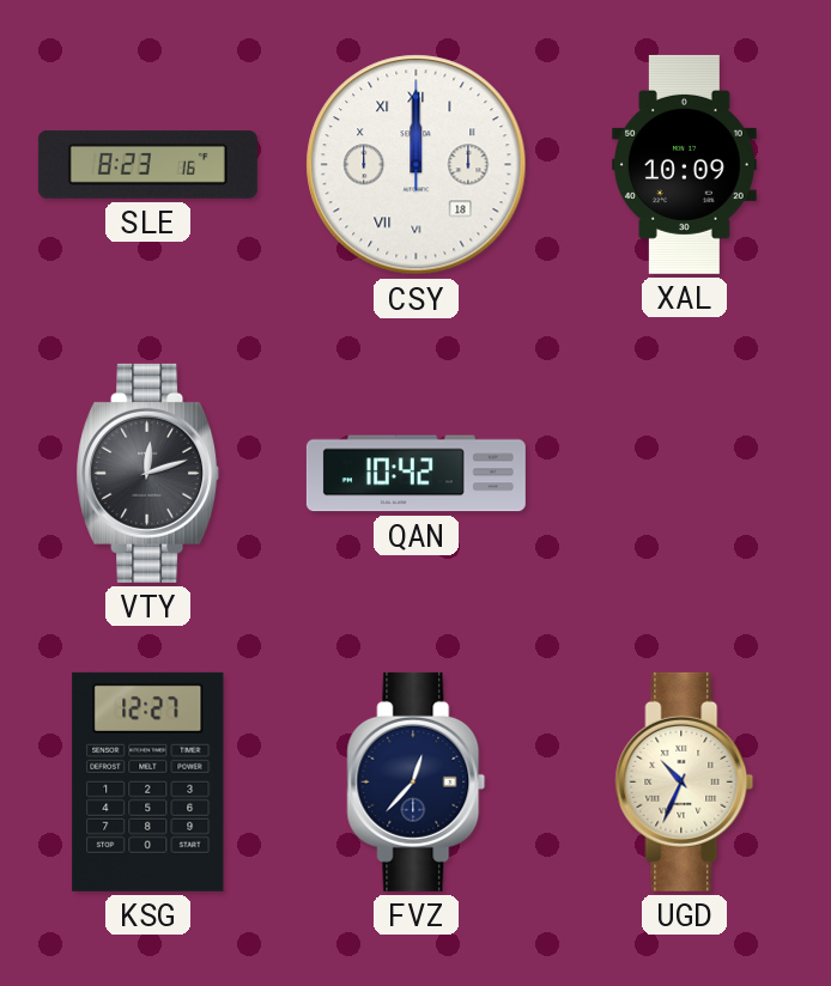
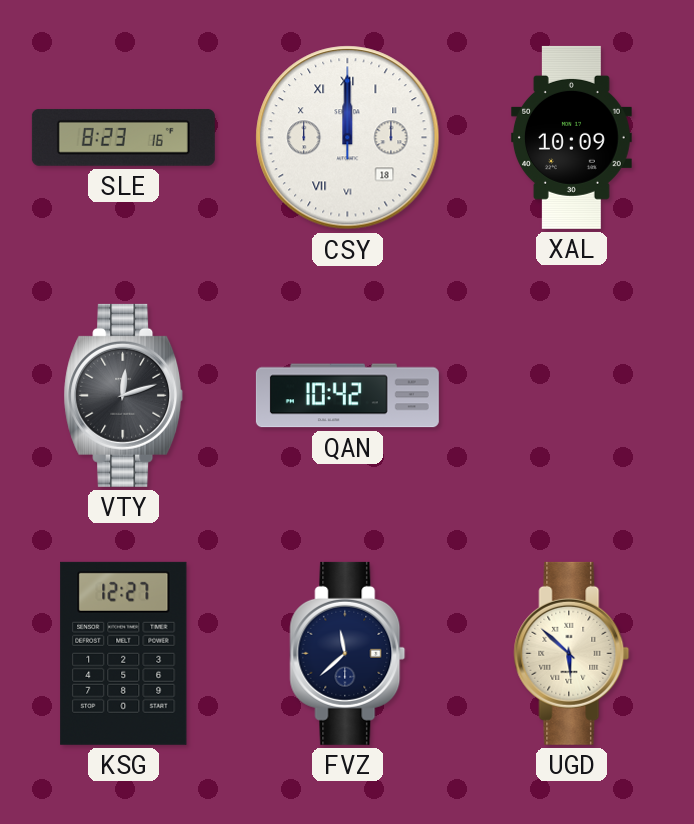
FVZ: 12:37 -> 11:38 (348, 653)
UGD: 10:34 -> 5:52 (572, 653)
